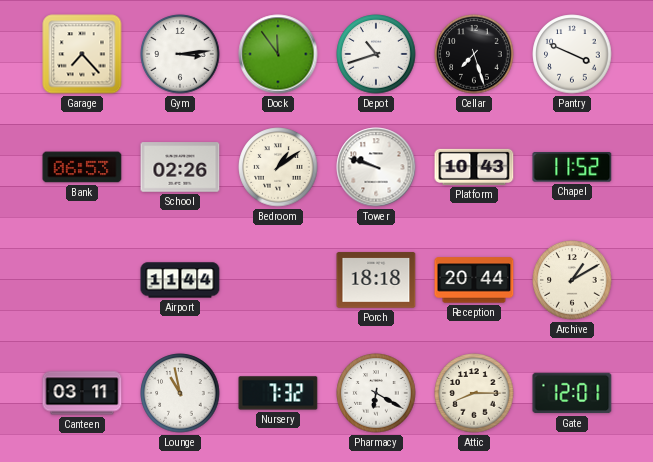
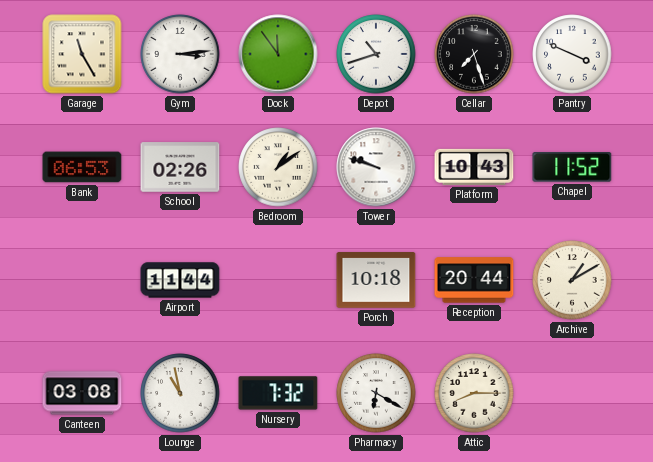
Garage: 7:23 -> 11:25 (82, 54)
Porch: 18:18 -> 10:18 (376, 280)
Canteen: 03:11 -> 03:08 (82, 393)
Gate: 12:01 -> none (572, 393)
